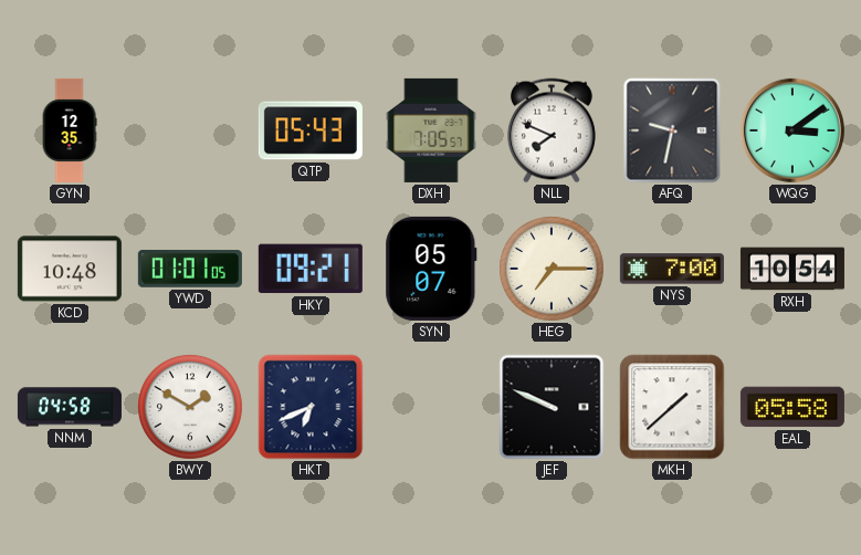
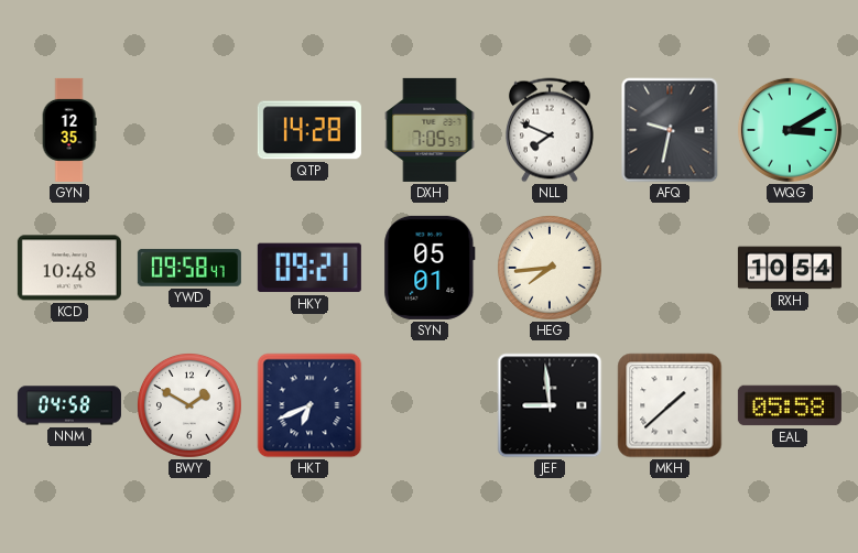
QTP: 05:43 -> 14:28 (309, 130)
WQG: 3:09 -> 3:10 (790, 130)
YWD: 01:01 -> 09:58 (189, 268)
SYN: 05:07 -> 05:01 (430, 268)
HEG: 7:15 -> 7:44 (550, 268)
NYS: 7:00 -> none (672, 269)
JEF: 9:49 -> 8:59 (550, 405)
